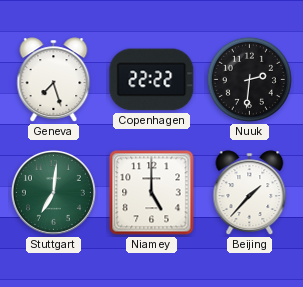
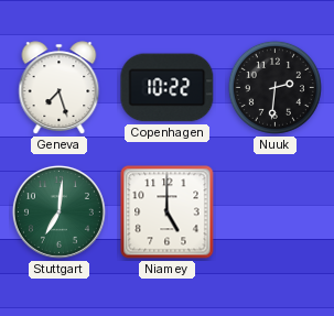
Copenhagen: 22:22 -> 10:22 (168, 88)
Beijing: 1:37 -> none (250, 193)
